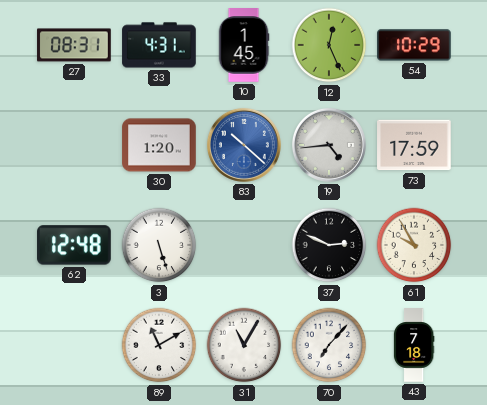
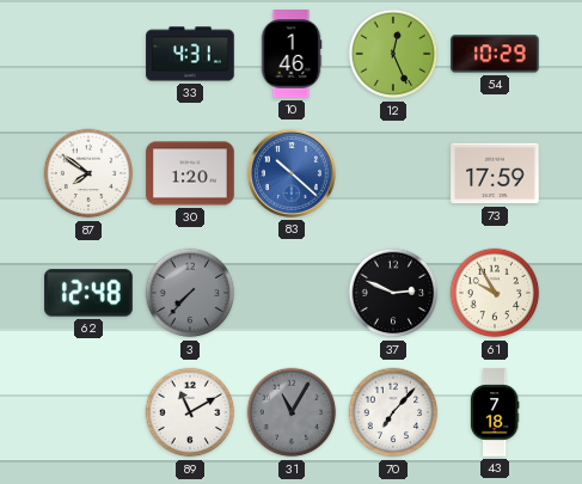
27: 08:31 -> none (74, 45)
10: 1:45 -> 1:46 (292, 54)
87: none -> 7:51 (88, 173)
19: 4:44 -> none (329, 145)
3: 5:27 -> 7:37 (190, 293)
3 dial: white -> grey (190, 293)
31 dial: white -> grey (292, 412)
